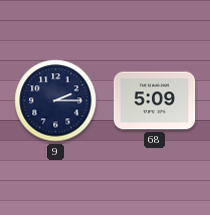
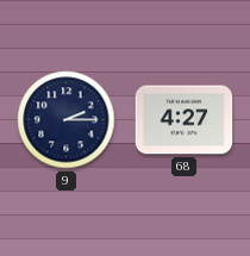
68: 5:09 -> 4:27 (185, 120)
